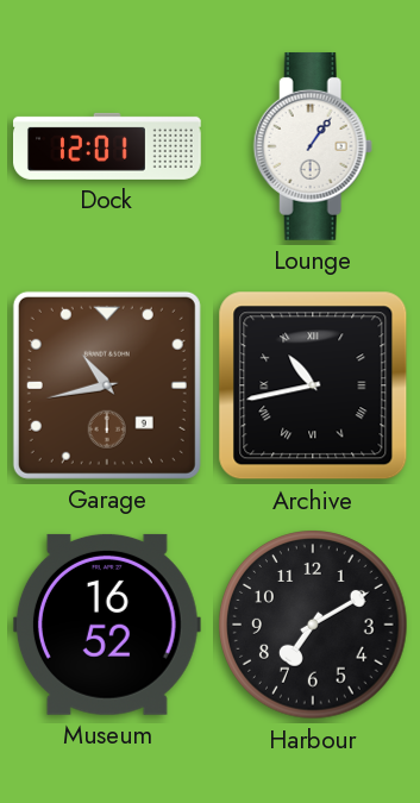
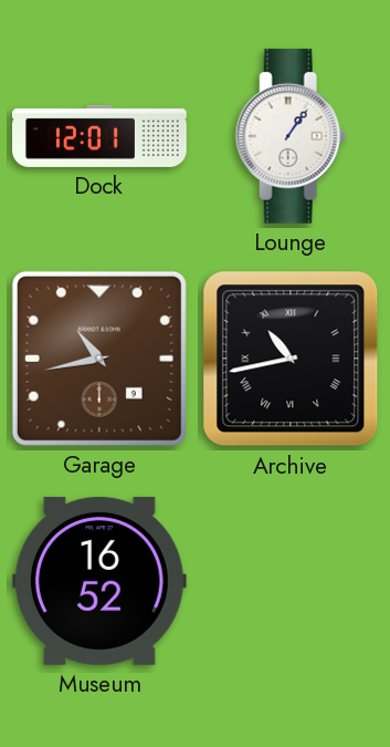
Harbour: 7:10 -> none (313, 625)
